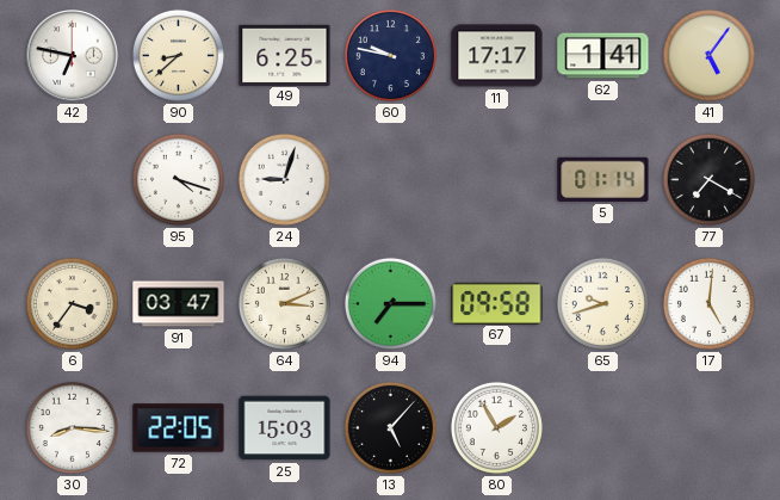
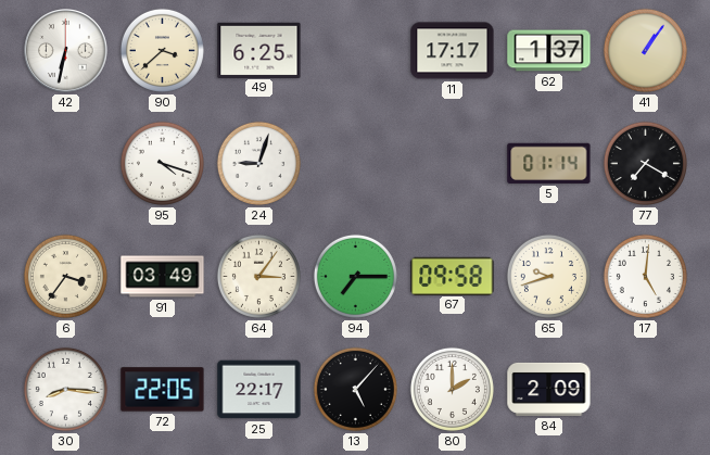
42: 6:47 -> 6:32 (66, 51)
90: 8:38 -> 3:38 (162, 50)
60: 9:47 -> none (390, 55)
62: 1:41 -> 1:37 (549, 51)
41: 5:06 -> 1:06 (645, 50)
91: 03:47 -> 03:49 (163, 277)
64: 3:11 -> 3:06 (258, 276)
25: 15:03 -> 22:17 (259, 390)
80: 1:55 -> 2:00 (452, 389)
84: none -> 2:09 (549, 389)
